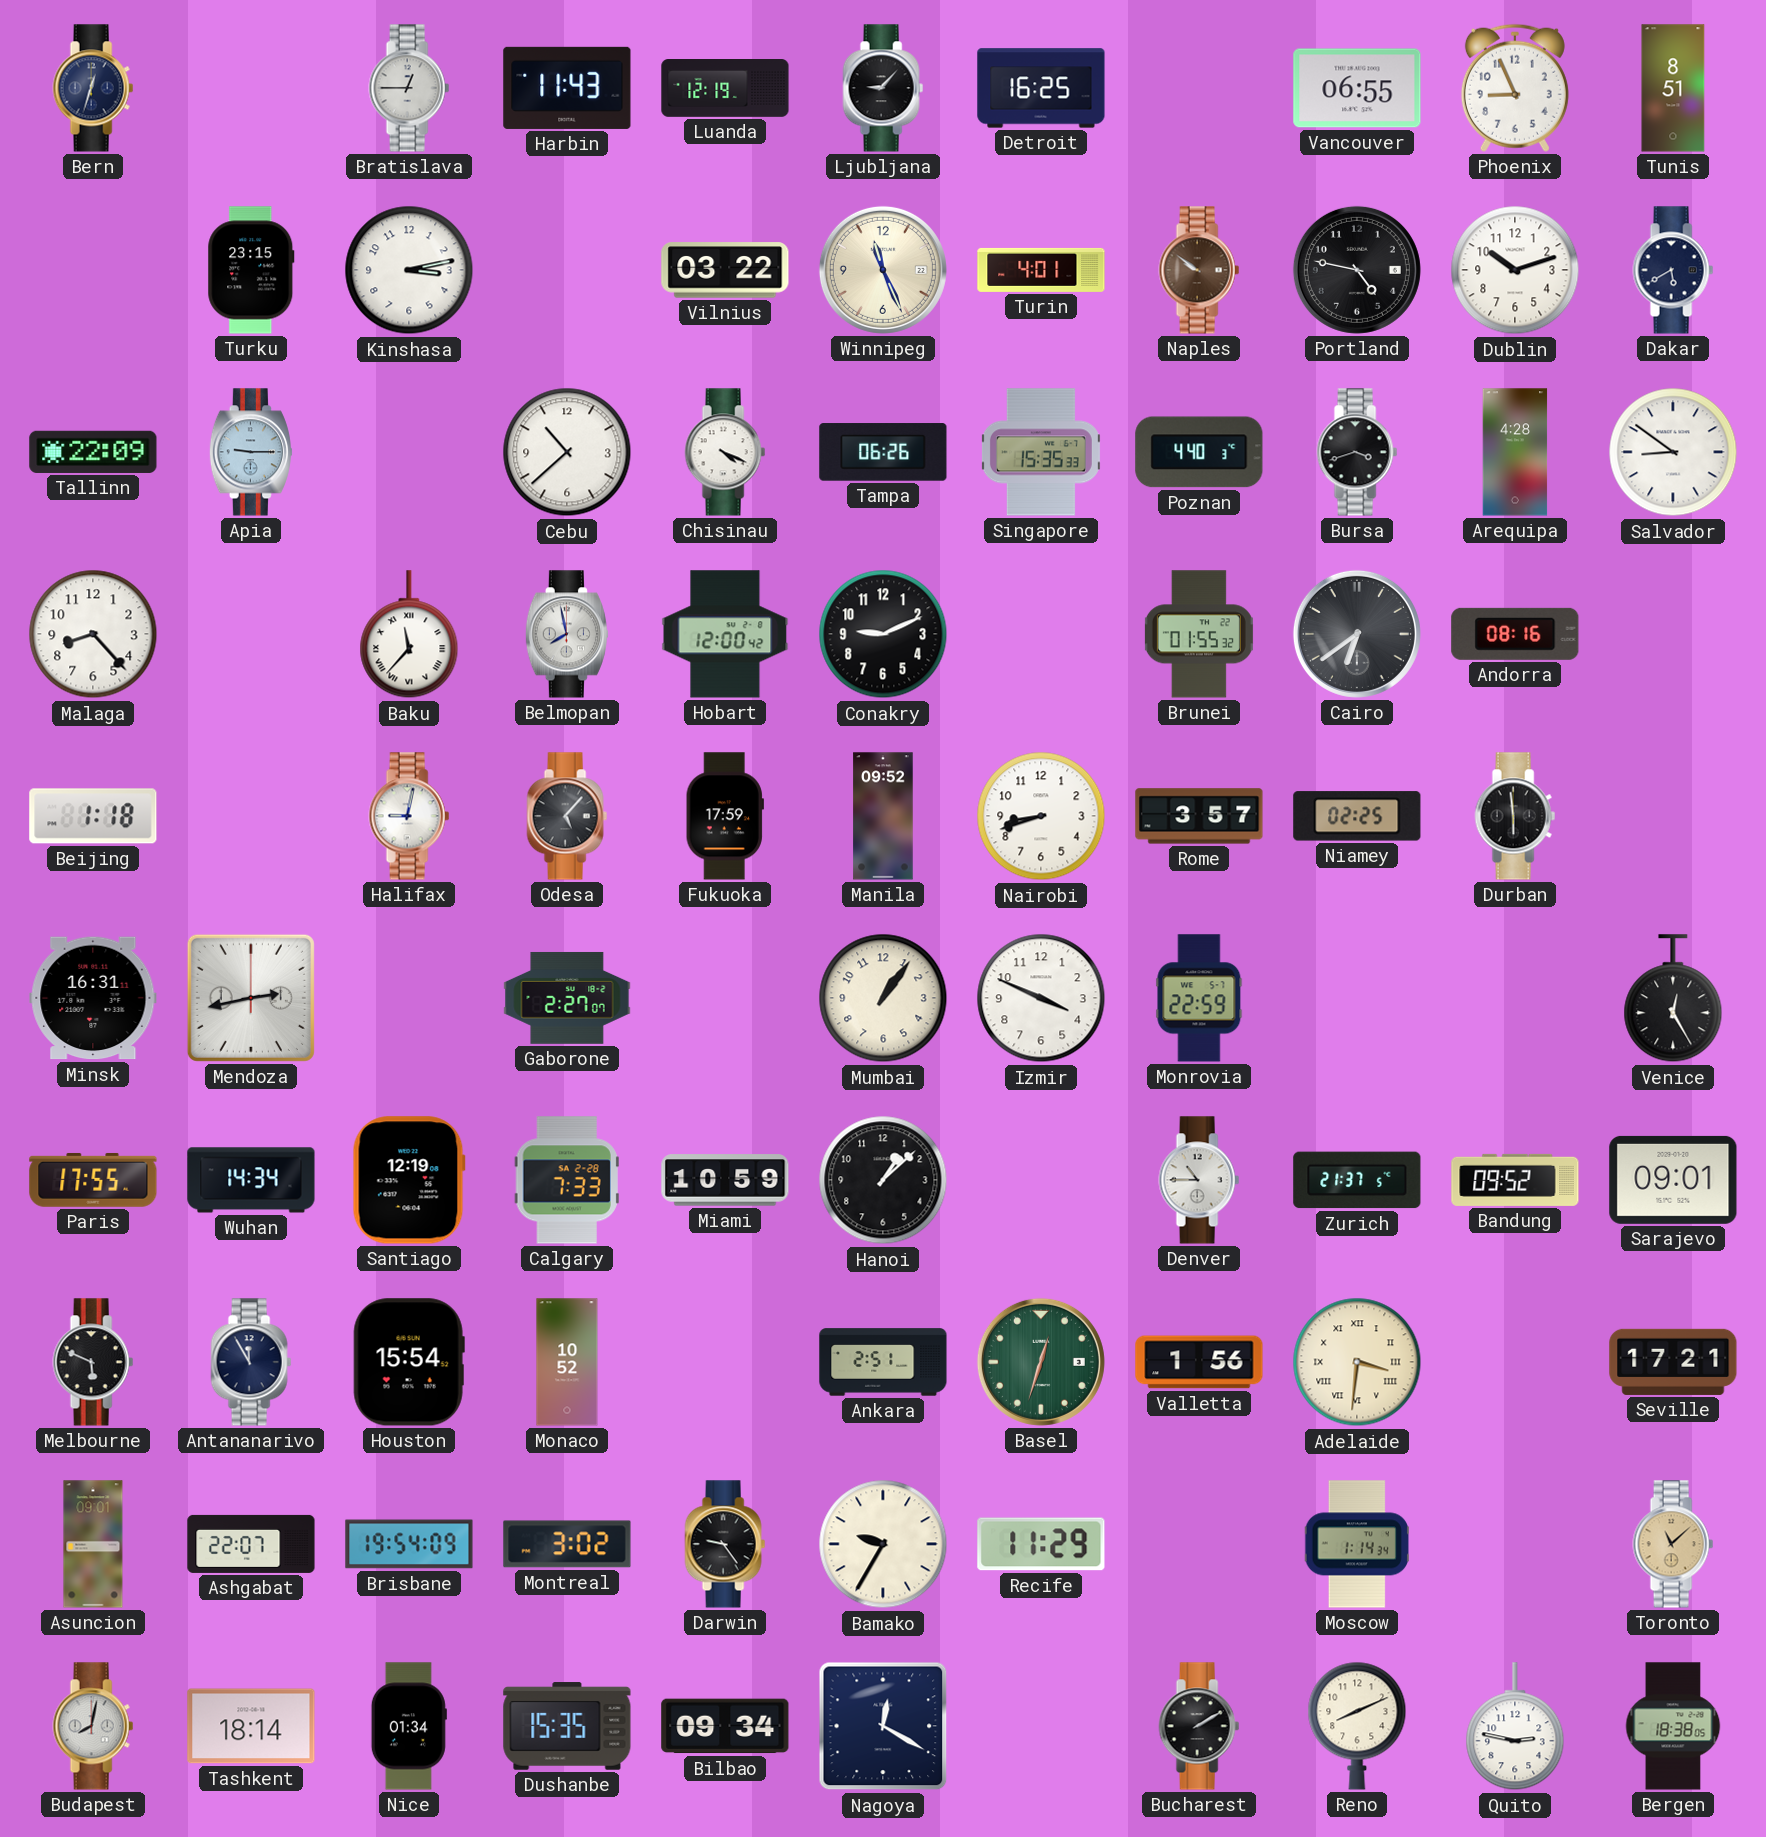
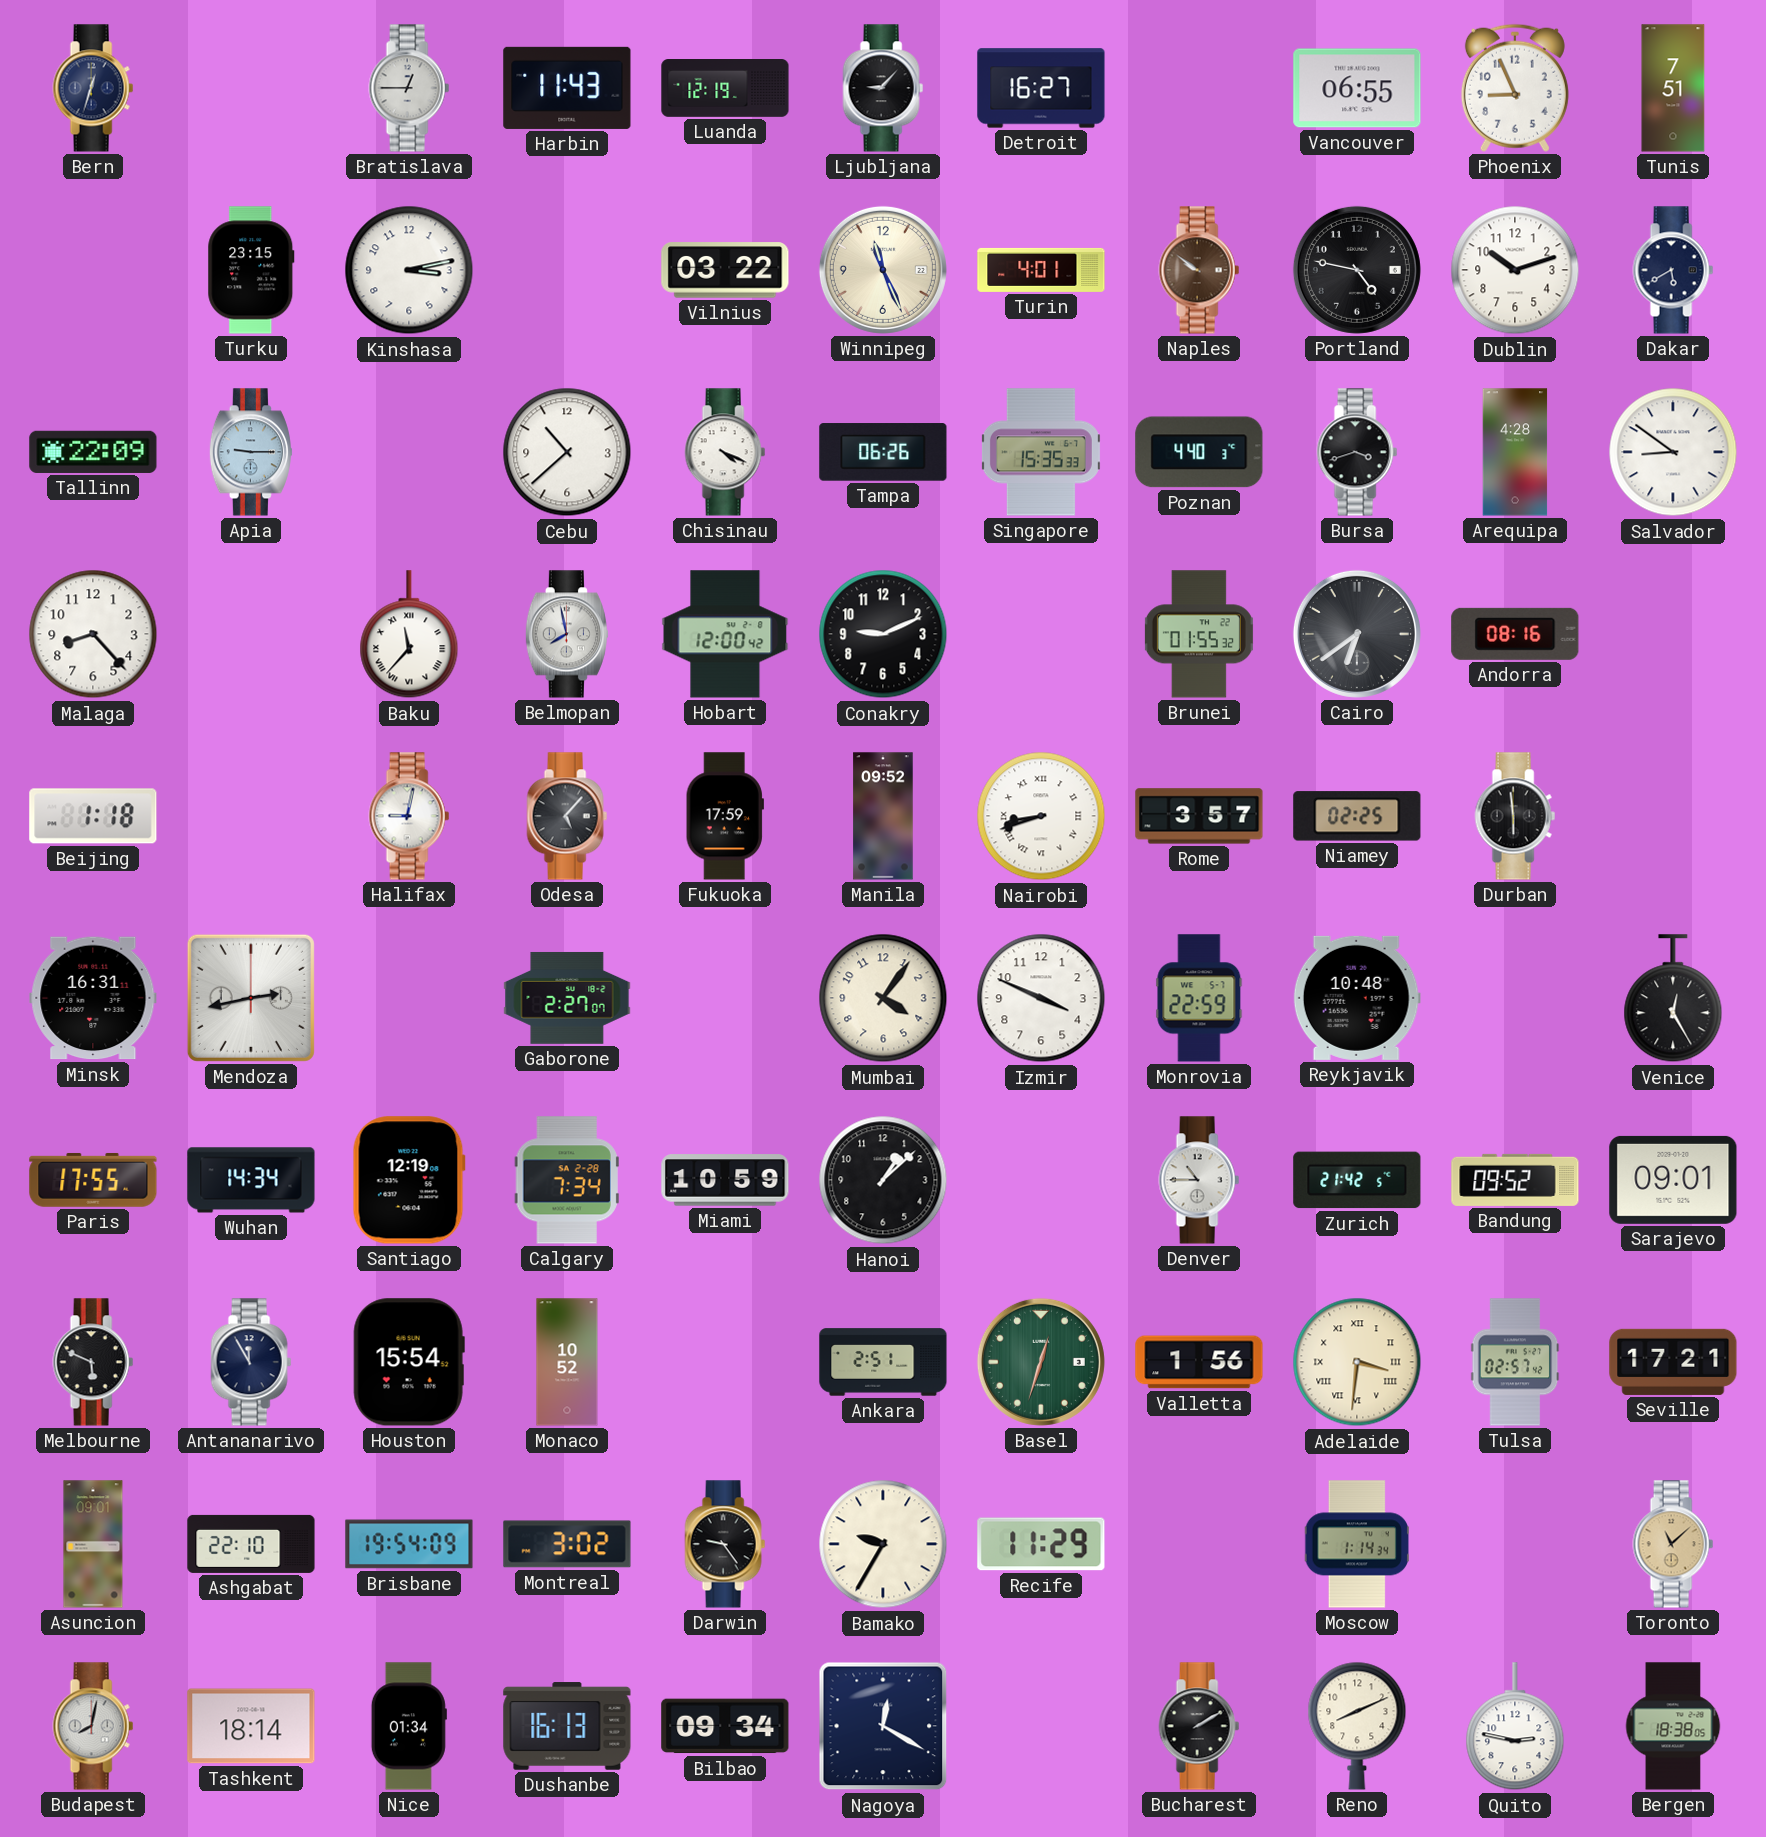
Detroit: 16:25 -> 16:27 (1041, 88)
Tunis: 8:51 -> 7:51 (1673, 88)
Nairobi numerals: Arabic -> Roman (1041, 816)
Mumbai: 1:06 -> 4:06 (883, 998)
Reykjavik: none -> 10:48 (1357, 998)
Calgary: 7:33 -> 7:34 (567, 1180)
Zurich: 21:37 -> 21:42 (1357, 1180)
Tulsa: none -> 02:57 (1515, 1362)
Ashgabat: 22:07 -> 22:10 (251, 1544)
Dushanbe: 15:35 -> 16:13 (567, 1726)
